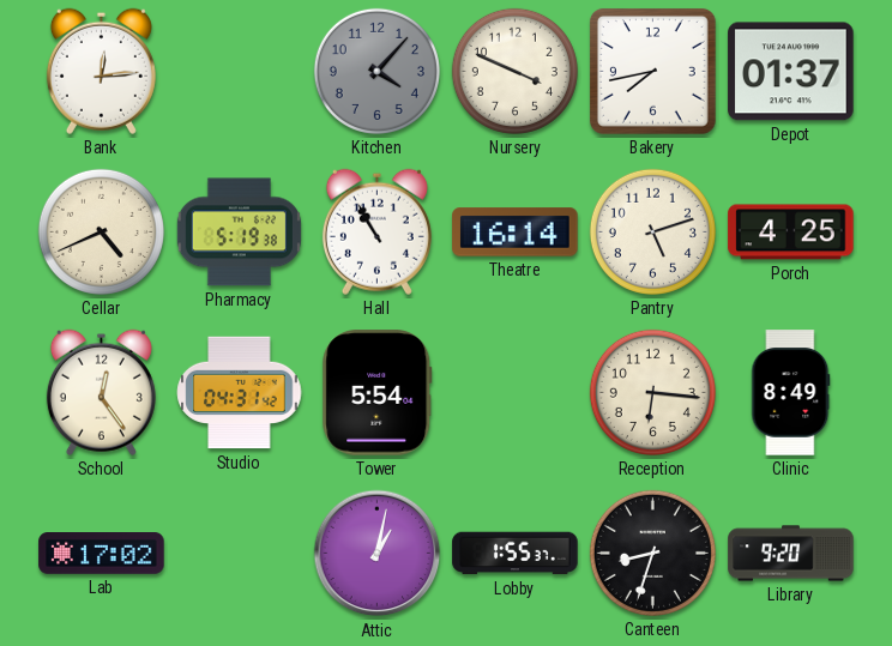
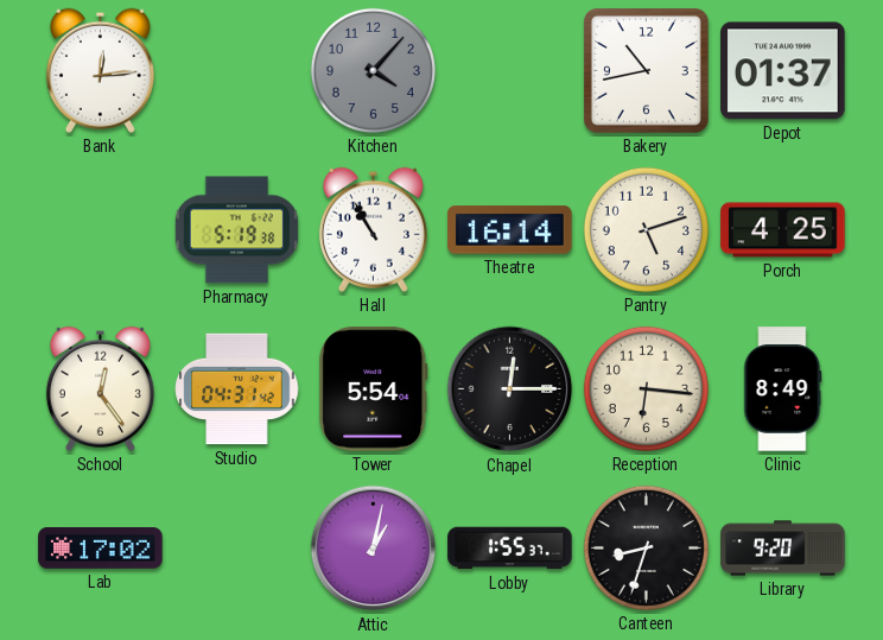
Nursery: 3:49 -> none (514, 71)
Bakery: 7:43 -> 10:43 (646, 70)
Cellar: 4:41 -> none (101, 231)
Chapel: none -> 12:15 (510, 389)
